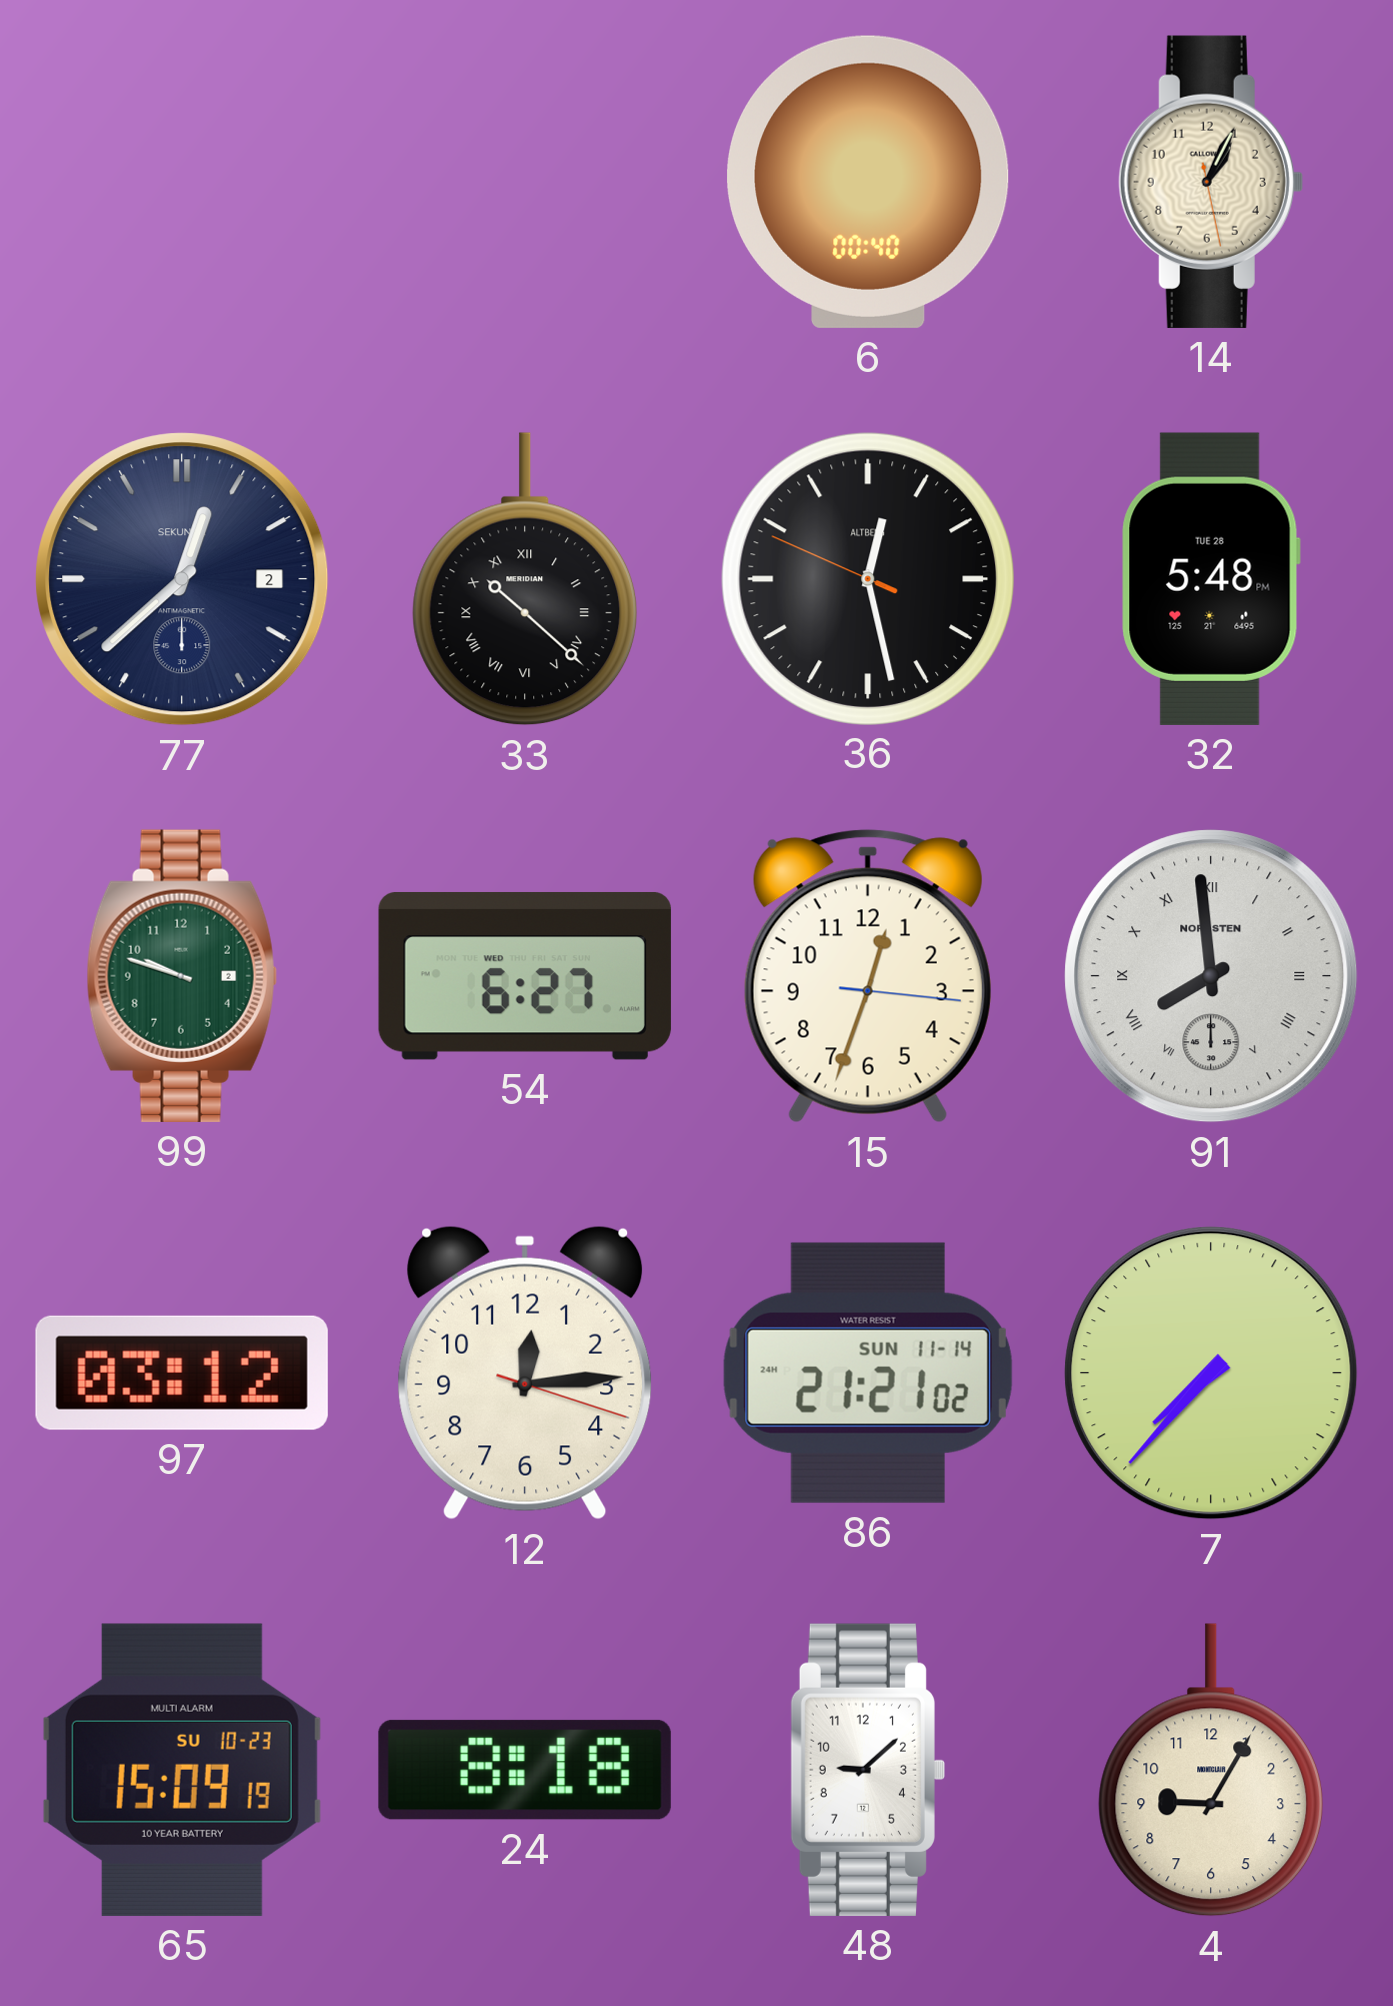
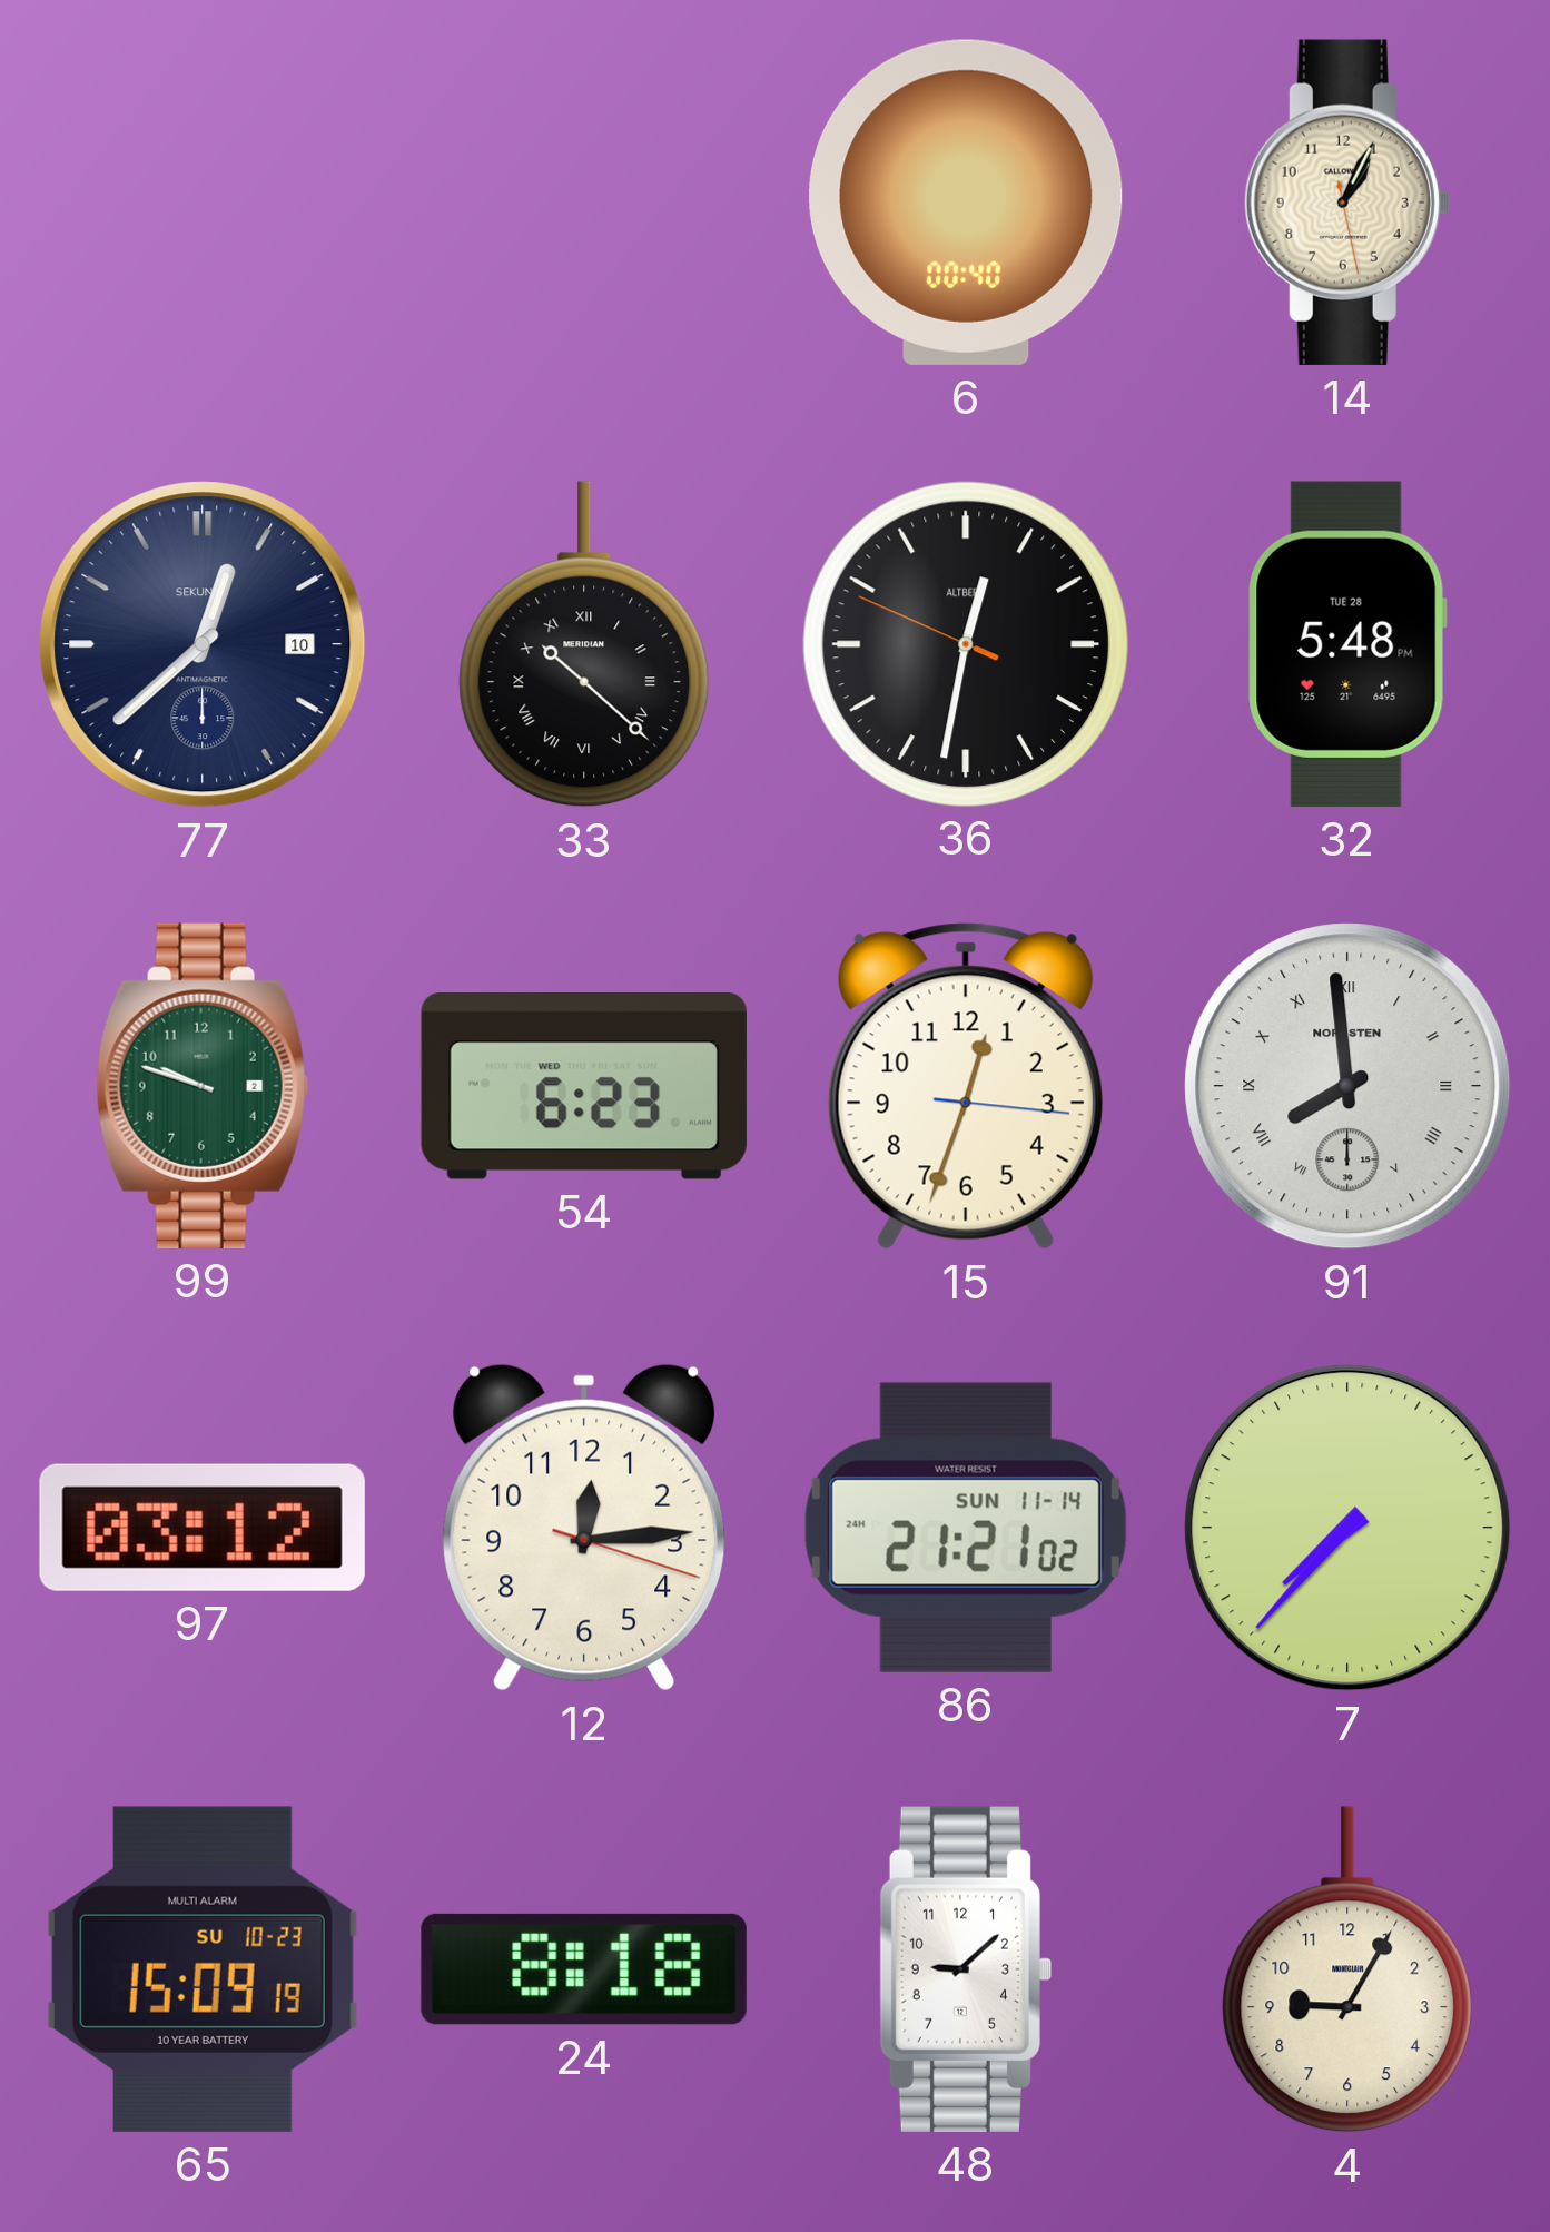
77 date: 2 -> 10 (203, 644)
36: 12:27 -> 12:31 (965, 643)
54: 6:27 -> 6:23 (584, 1086)
